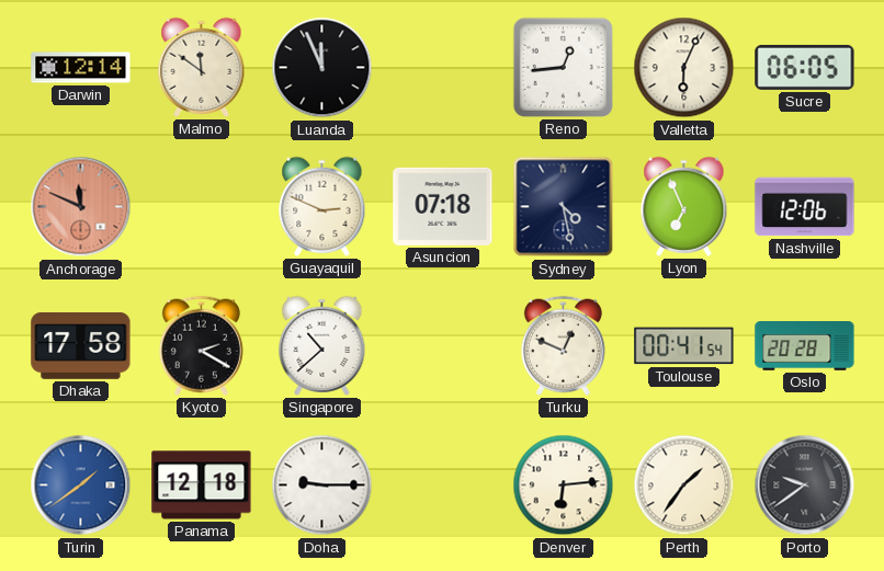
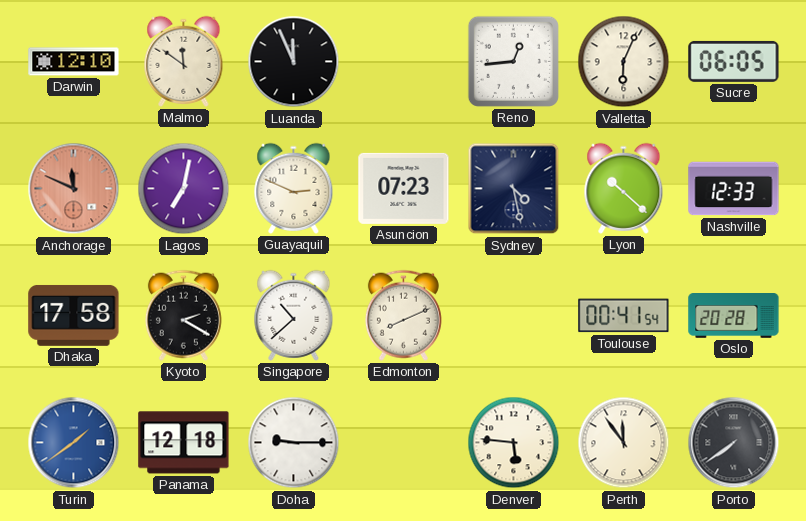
Darwin: 12:14 -> 12:10 (74, 62)
Lagos: none -> 7:02 (184, 189)
Asuncion: 07:18 -> 07:23 (404, 188)
Lyon: 6:56 -> 10:22 (624, 188)
Nashville: 12:06 -> 12:33 (734, 189)
Edmonton: none -> 8:11 (403, 315)
Turku: 12:49 -> none (563, 345)
Denver: 6:14 -> 5:46 (514, 443)
Perth: 1:36 -> 11:54 (624, 443)
Porto: 9:39 -> 7:39 (734, 443)
